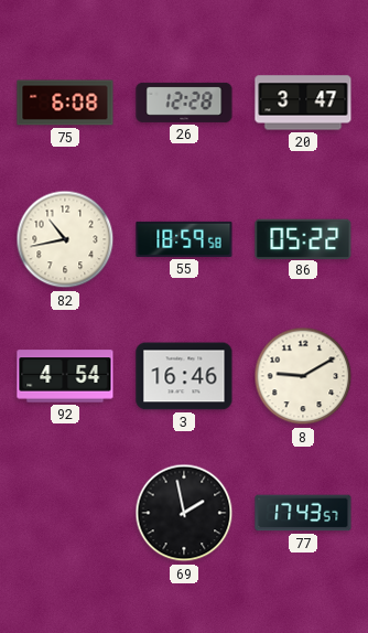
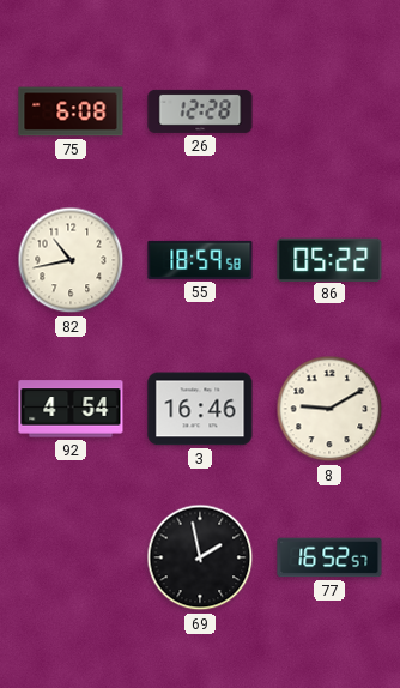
20: 3:47 -> none (303, 103)
77: 17:43 -> 16:52 (329, 557)
